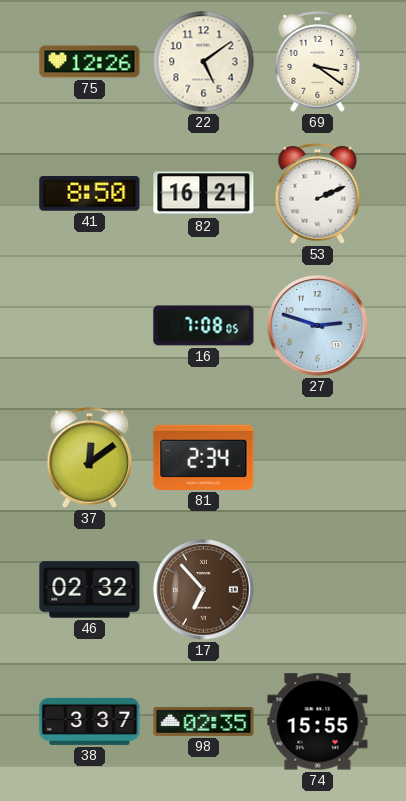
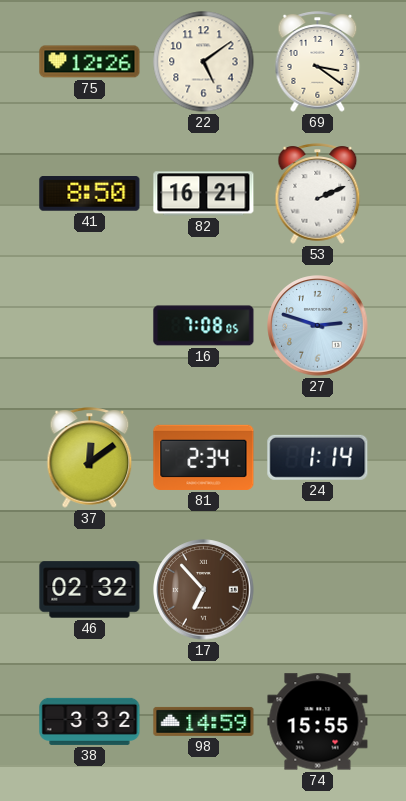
24: none -> 1:14 (318, 457)
38: 3:37 -> 3:32 (90, 721)
98: 02:35 -> 14:59 (204, 721)
